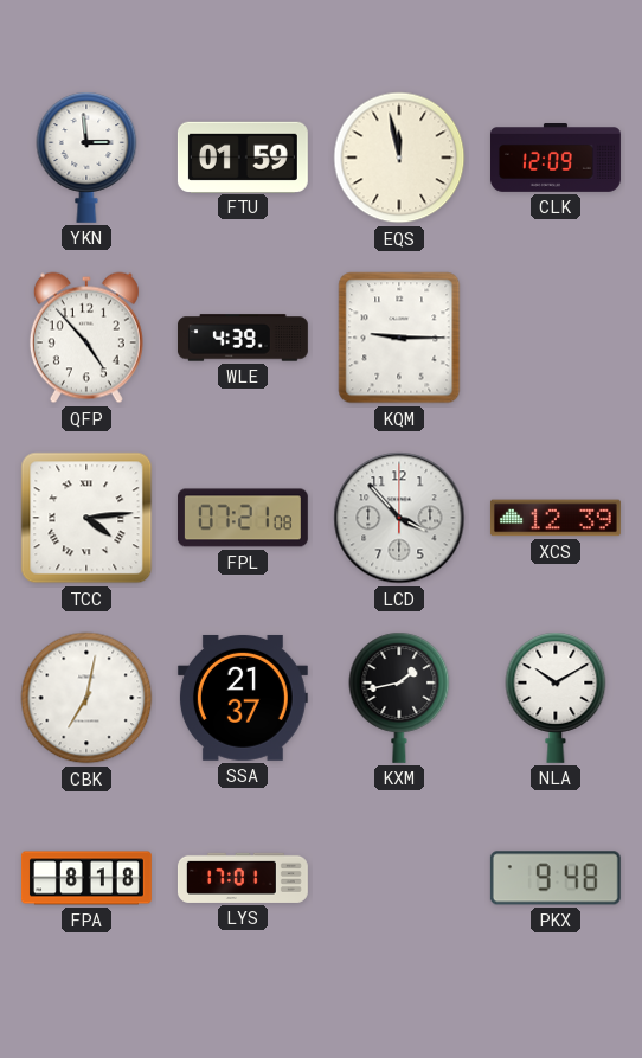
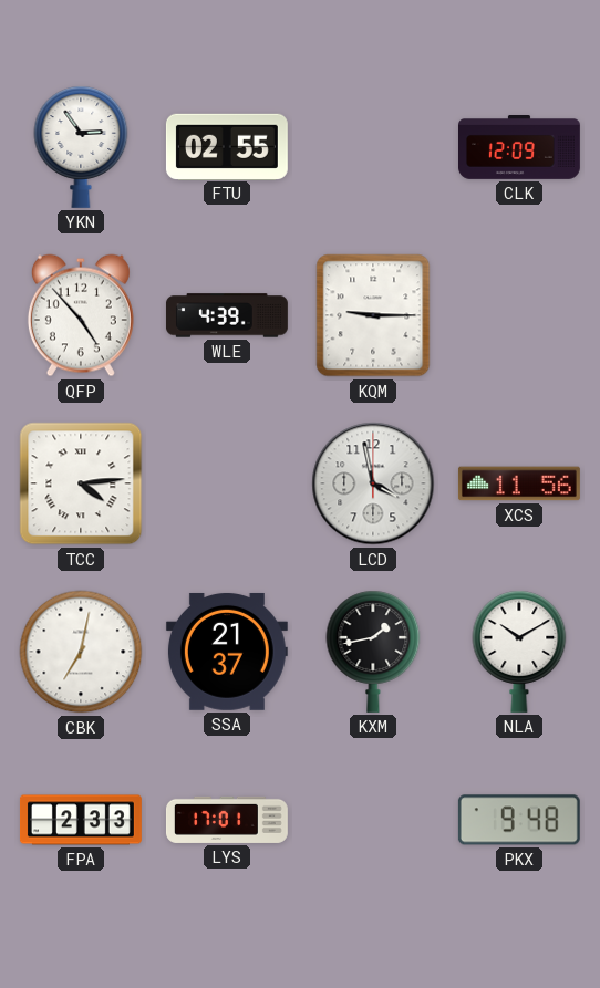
YKN: 2:59 -> 2:54 (81, 147)
FTU: 01:59 -> 02:55 (227, 146)
EQS: 11:58 -> none (399, 158)
FPL: 07:21 -> none (243, 518)
LCD: 3:53 -> 3:58 (373, 483)
XCS: 12:39 -> 11:56 (519, 483)
FPA: 8:18 -> 2:33 (81, 820)
